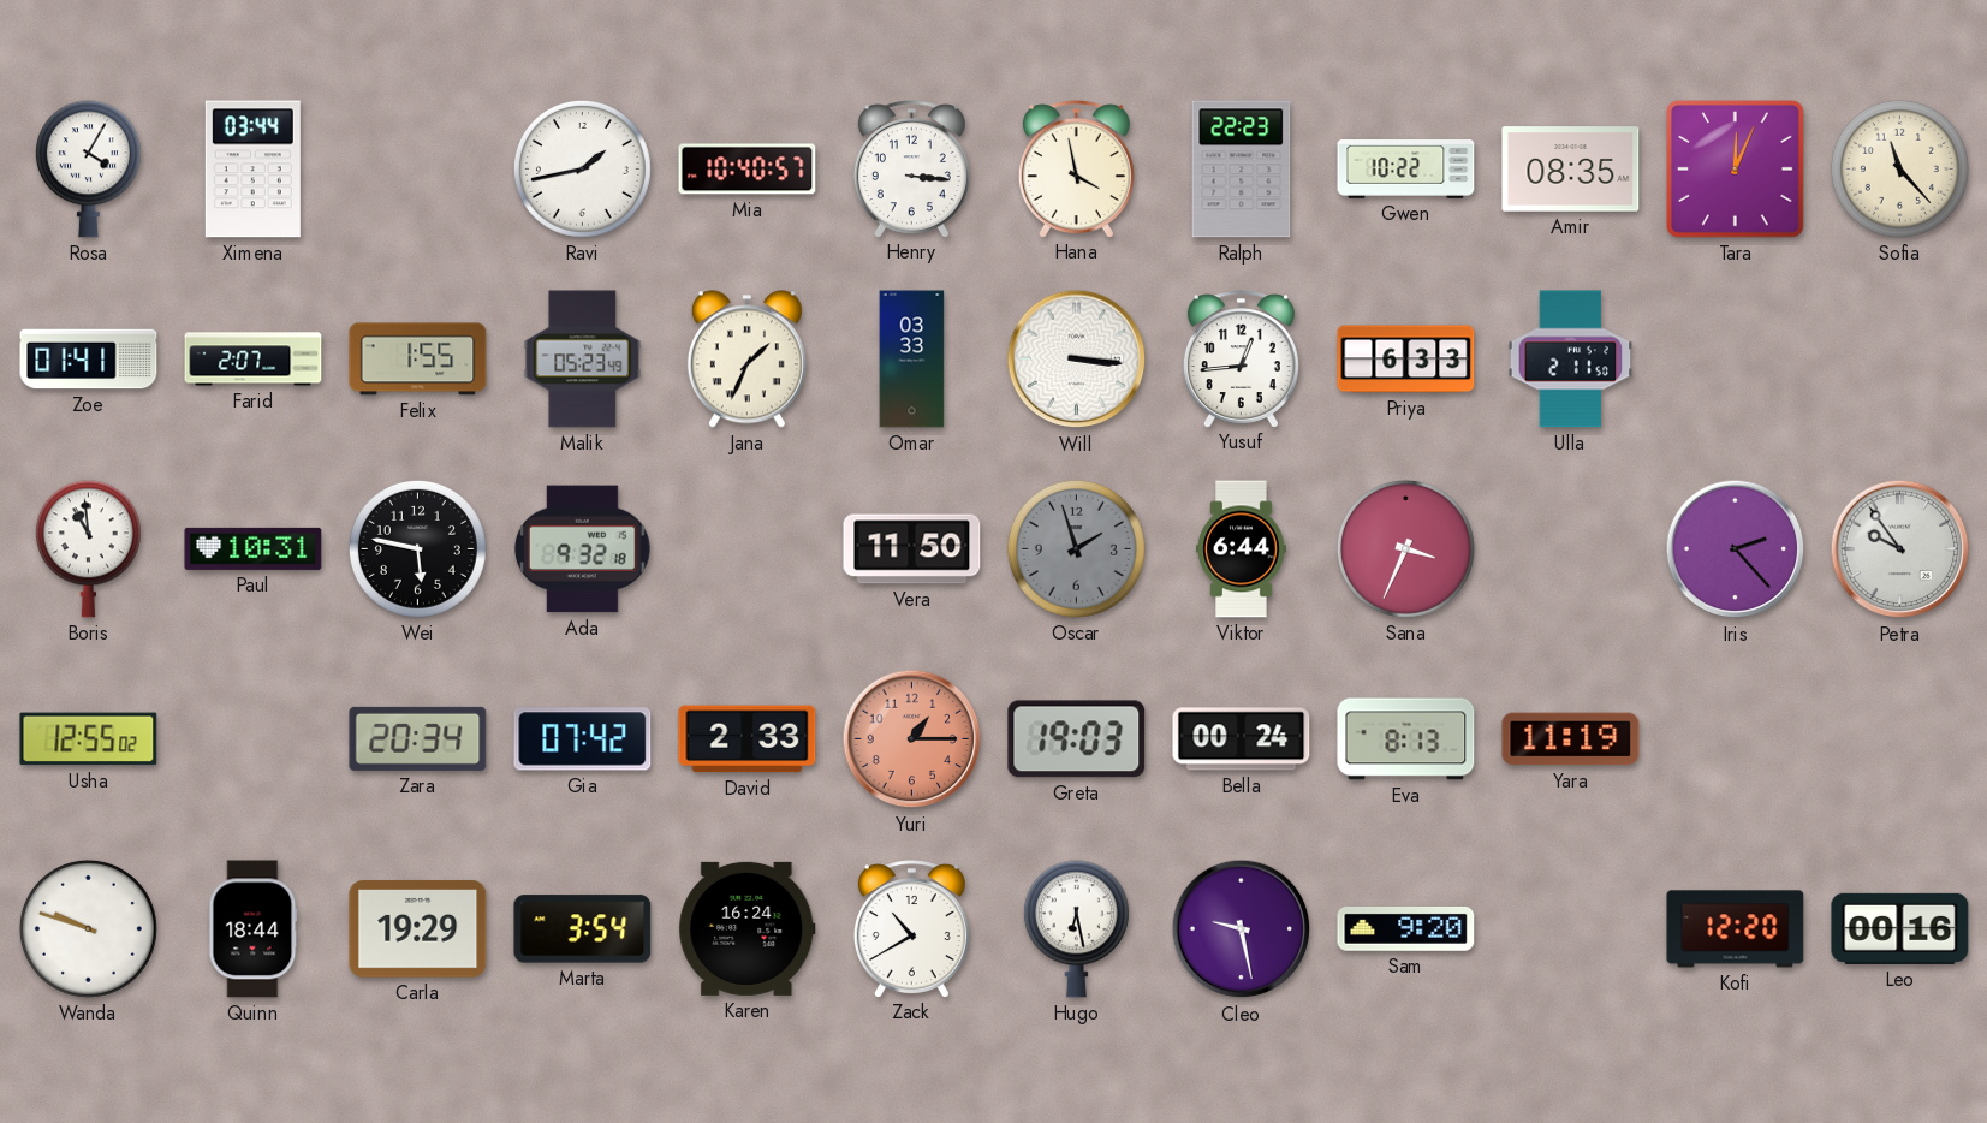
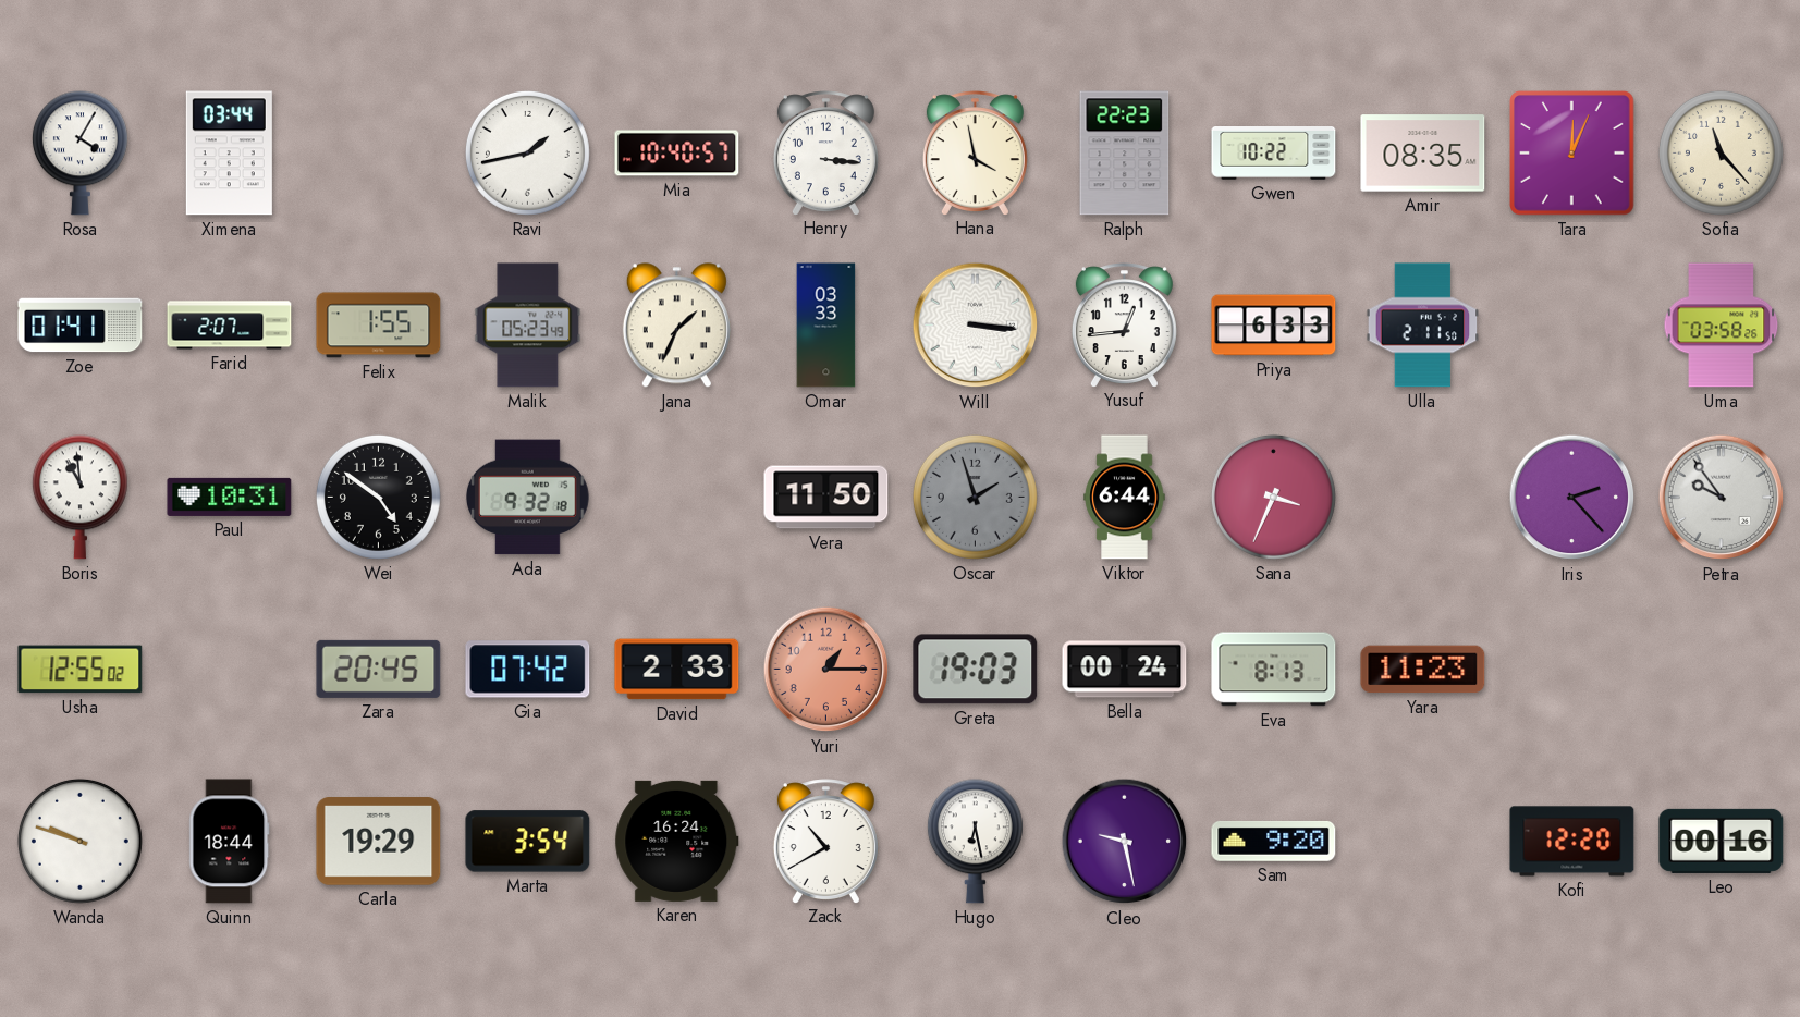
Uma: none -> 03:58 (1722, 326)
Wei: 5:47 -> 4:51 (378, 497)
Zara: 20:34 -> 20:45 (379, 669)
Yara: 11:19 -> 11:23 (1423, 670)
